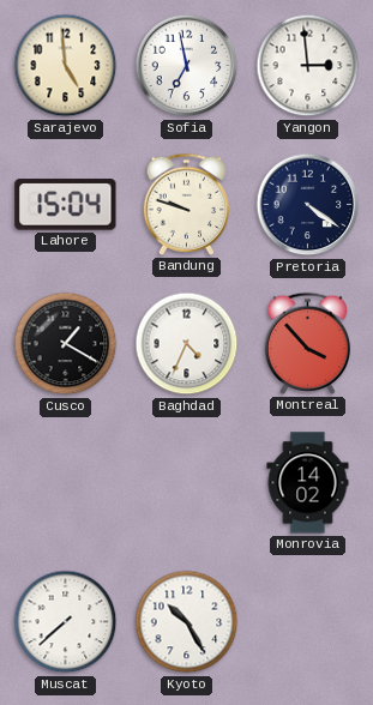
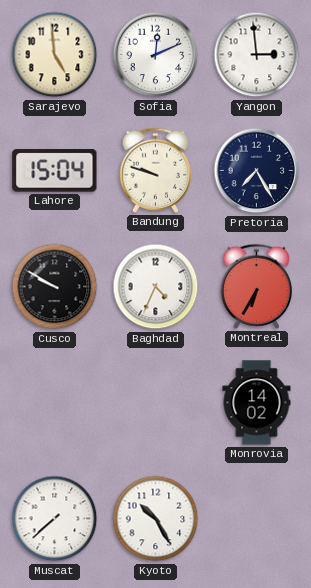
Sofia: 6:58 -> 12:11 (156, 55)
Pretoria: 4:21 -> 7:25 (257, 171)
Cusco: 1:20 -> 9:50 (55, 287)
Montreal: 3:53 -> 6:35 (257, 286)
